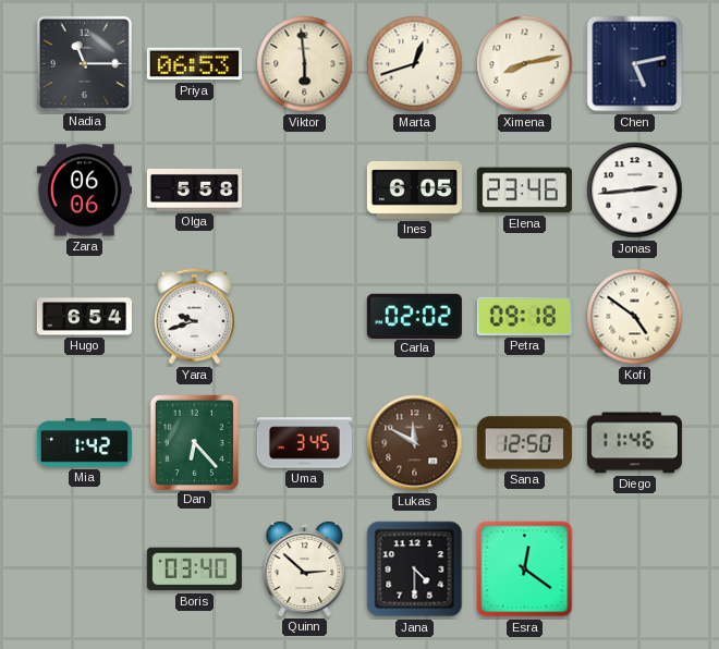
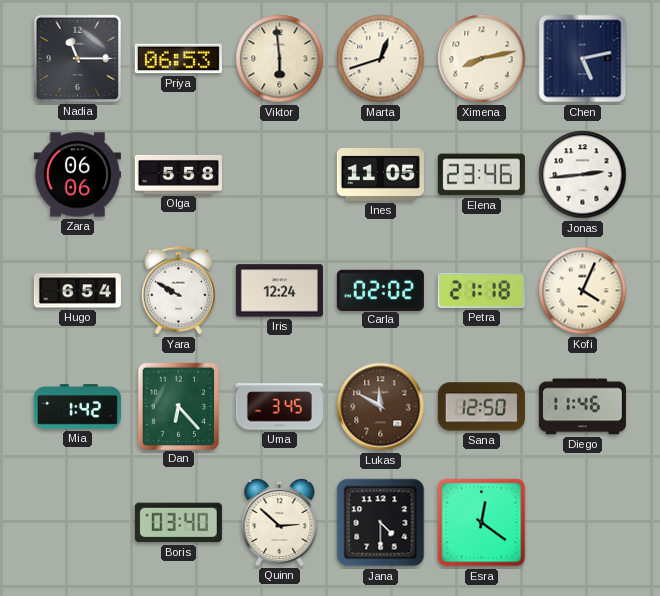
Ines: 6:05 -> 11:05 (380, 174)
Yara: 9:42 -> 9:50 (178, 291)
Iris: none -> 12:24 (279, 291)
Petra: 09:18 -> 21:18 (481, 290)
Kofi: 4:51 -> 4:04 (583, 291)
